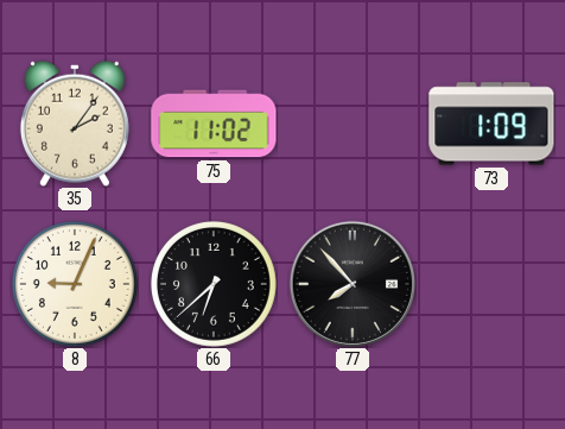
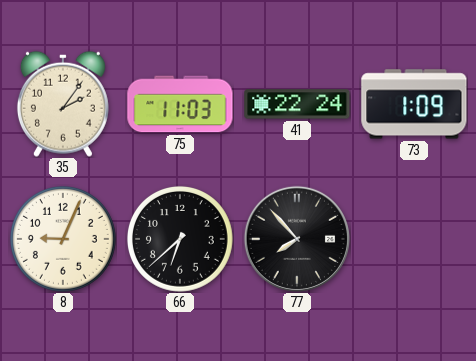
75: 11:02 -> 11:03 (180, 104)
41: none -> 22:24 (297, 104)
